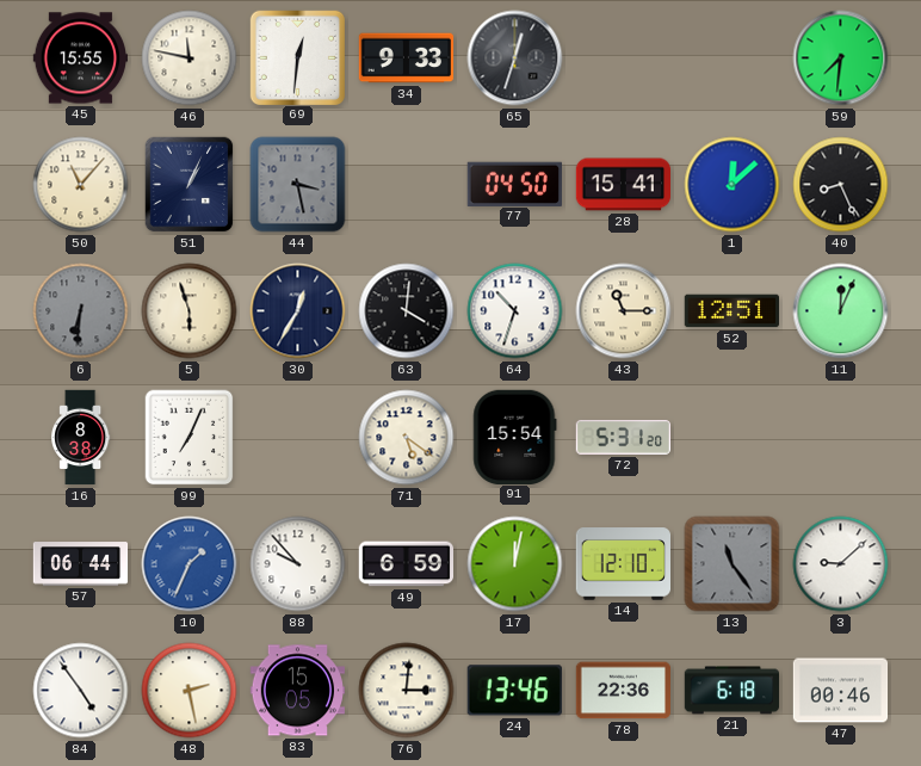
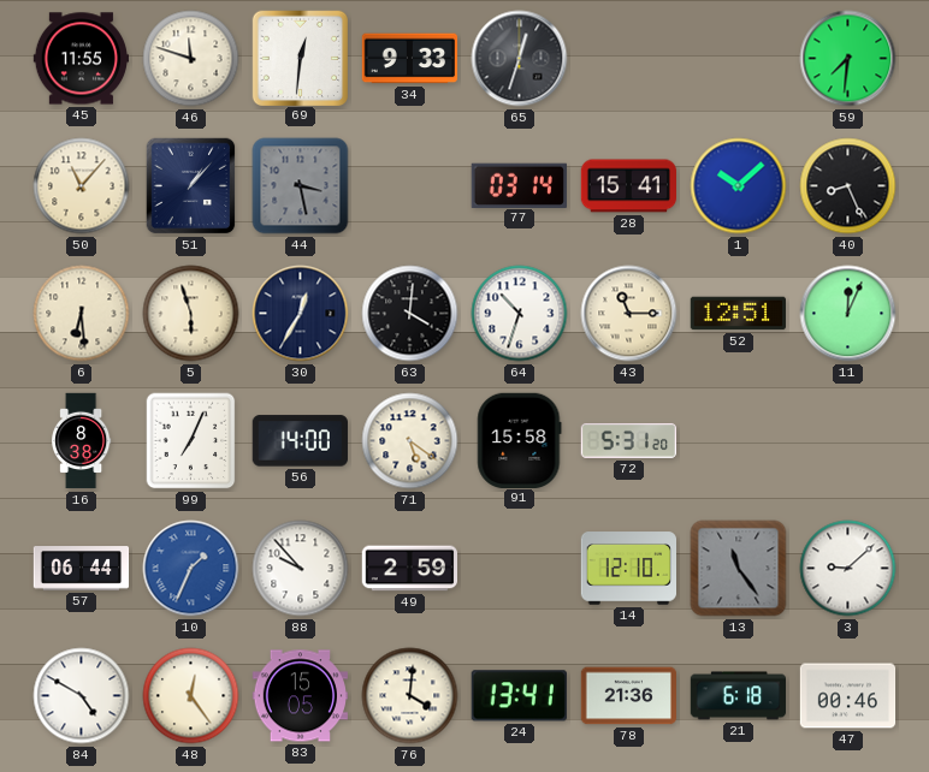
45: 15:55 -> 11:55 (82, 59)
46: 11:47 -> 11:48 (191, 59)
51: 1:04 -> 1:07 (191, 186)
77: 04:50 -> 03:14 (519, 185)
1: 12:08 -> 10:08 (739, 186)
6: 6:31 -> 6:29 (82, 314)
6 dial: grey -> cream (82, 314)
56: none -> 14:00 (300, 441)
91: 15:54 -> 15:58 (520, 440)
49: 6:59 -> 2:59 (409, 569)
17: 12:02 -> none (515, 564)
84: 4:54 -> 4:50 (82, 696)
48: 2:28 -> 12:24 (191, 696)
76: 3:01 -> 4:01 (410, 696)
24: 13:46 -> 13:41 (519, 696)
78: 22:36 -> 21:36 (629, 696)
